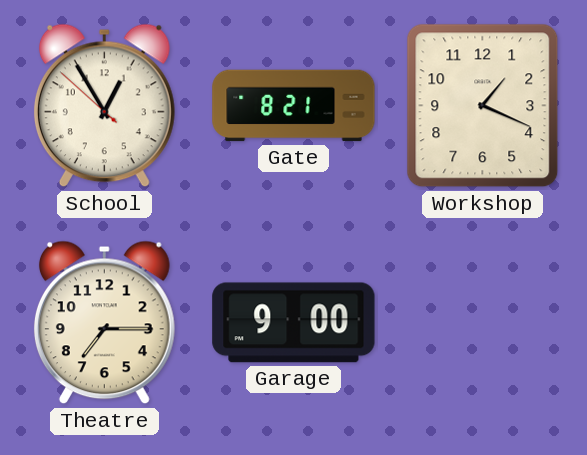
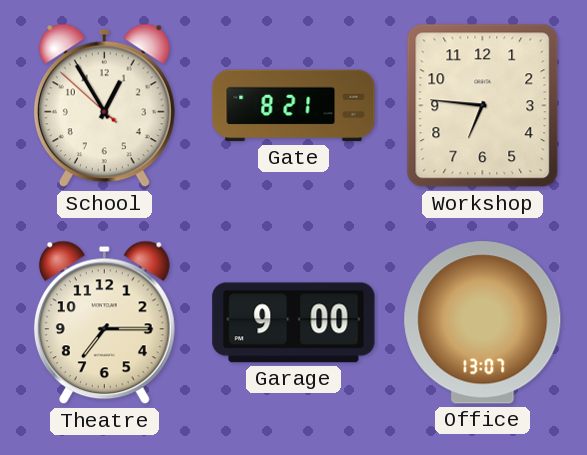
Workshop: 1:19 -> 6:46 (483, 106)
Office: none -> 13:07 (483, 323)
